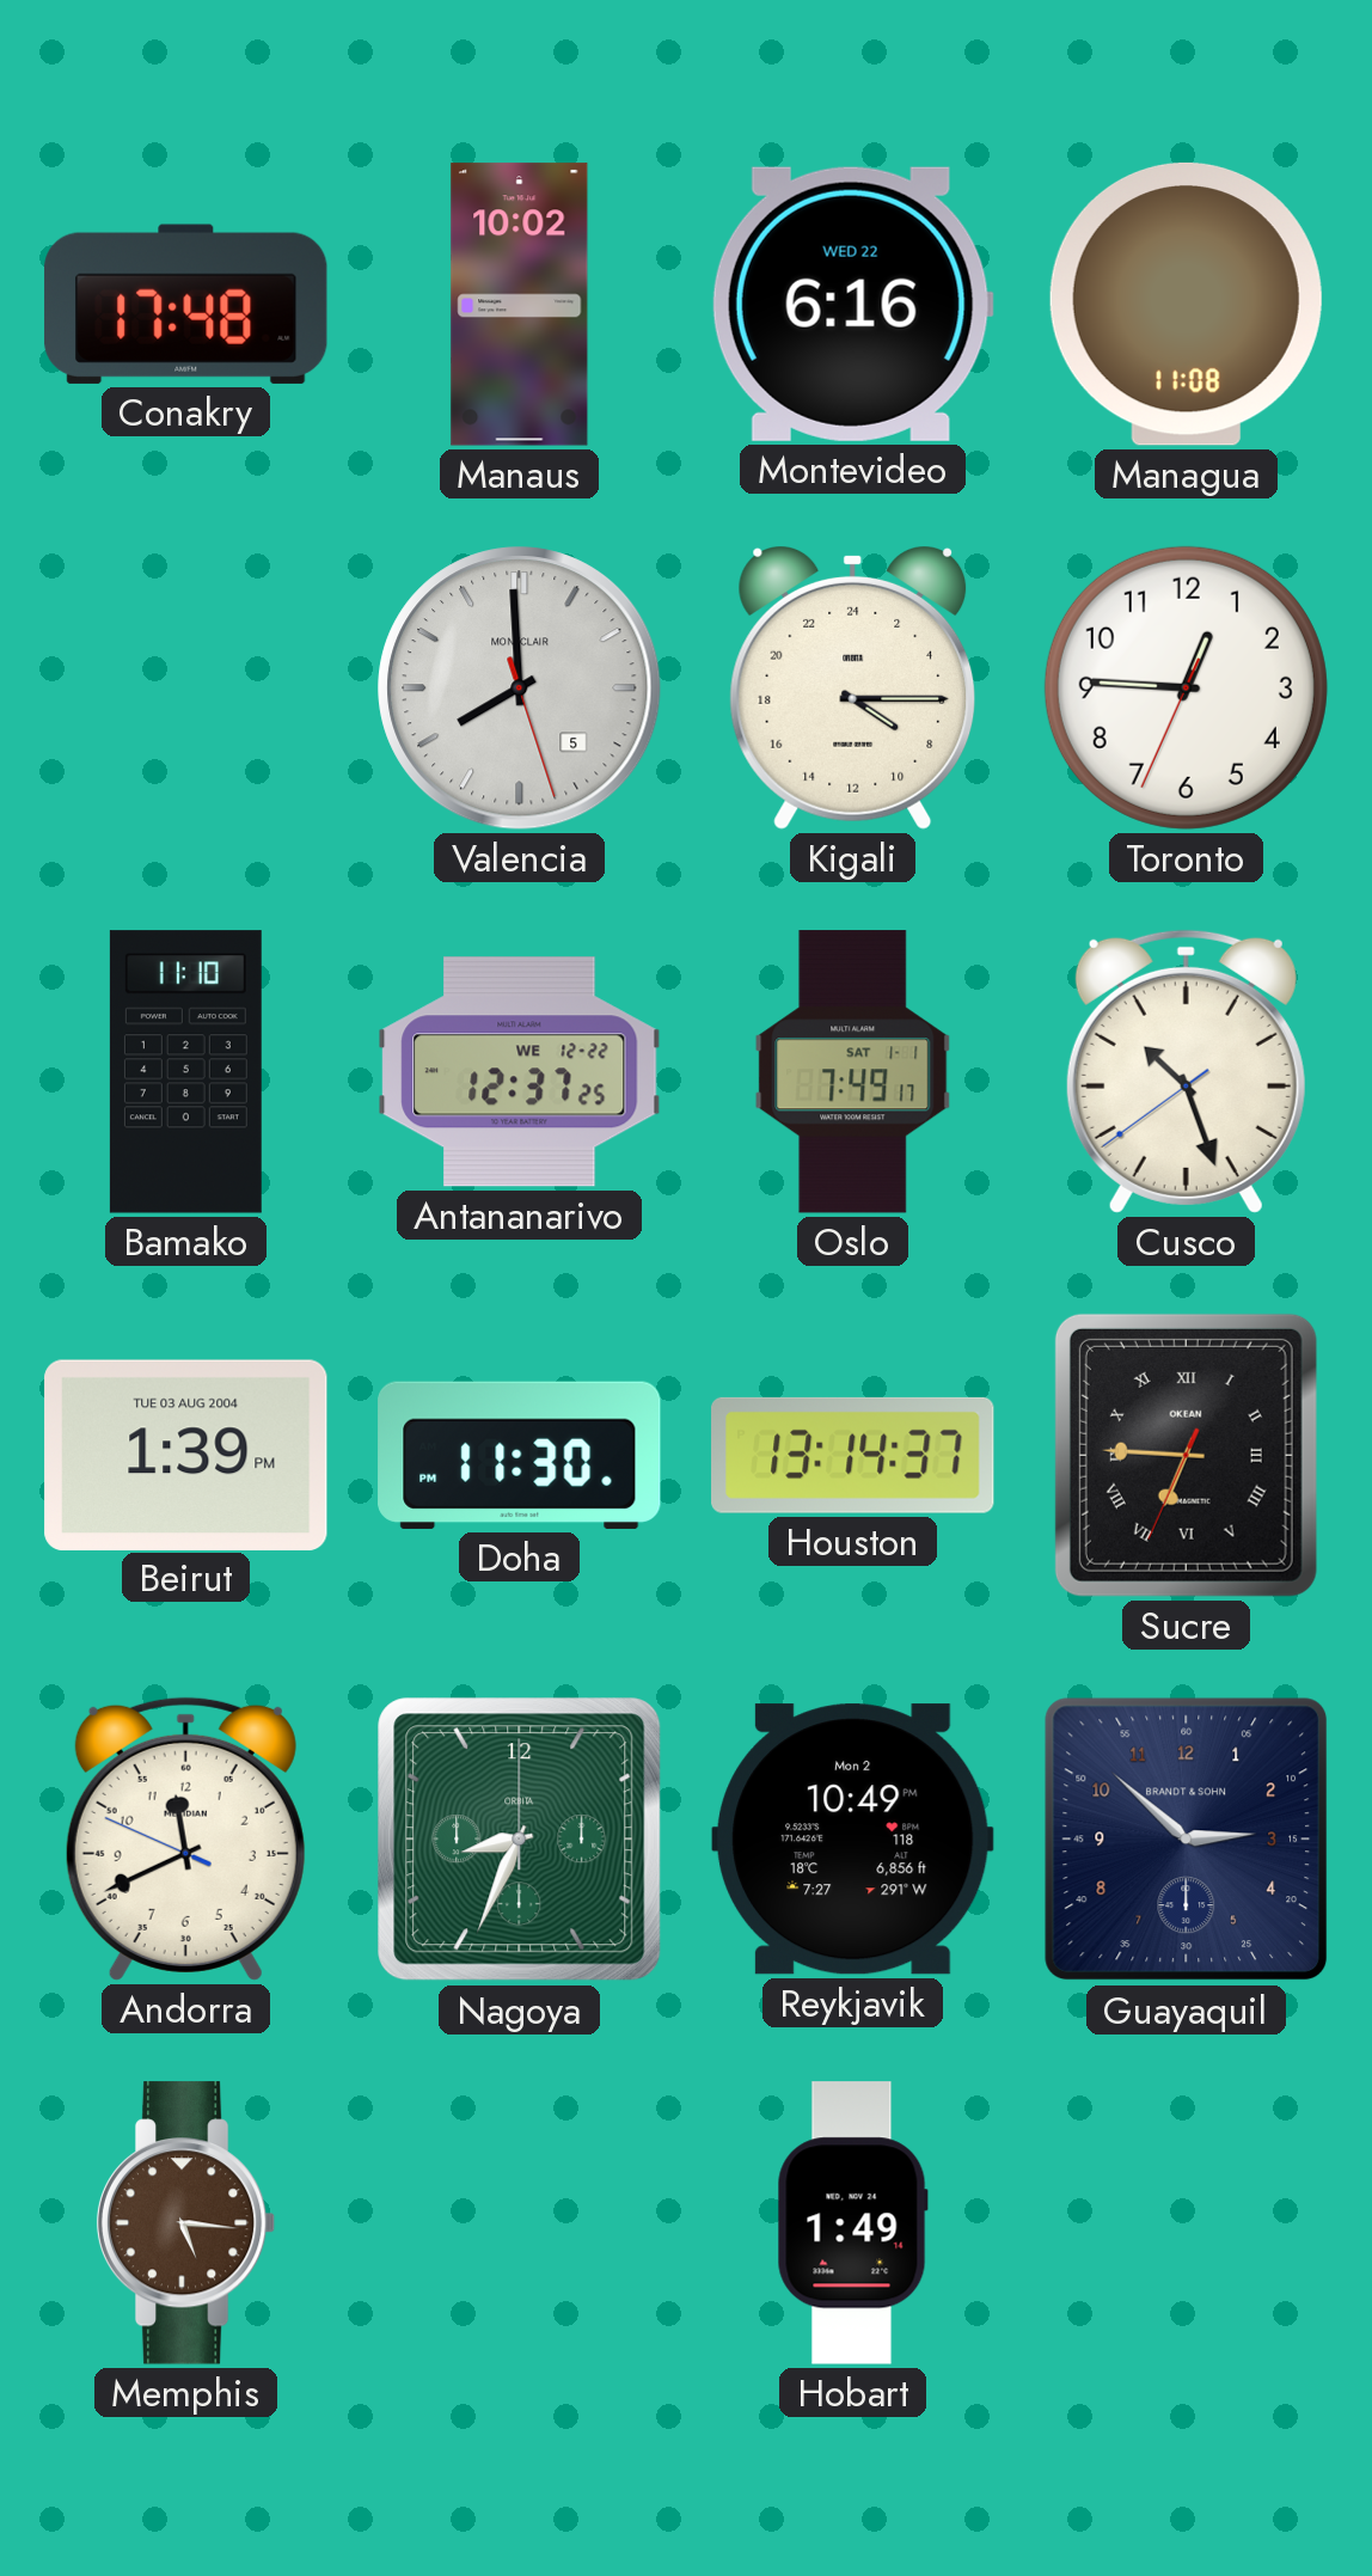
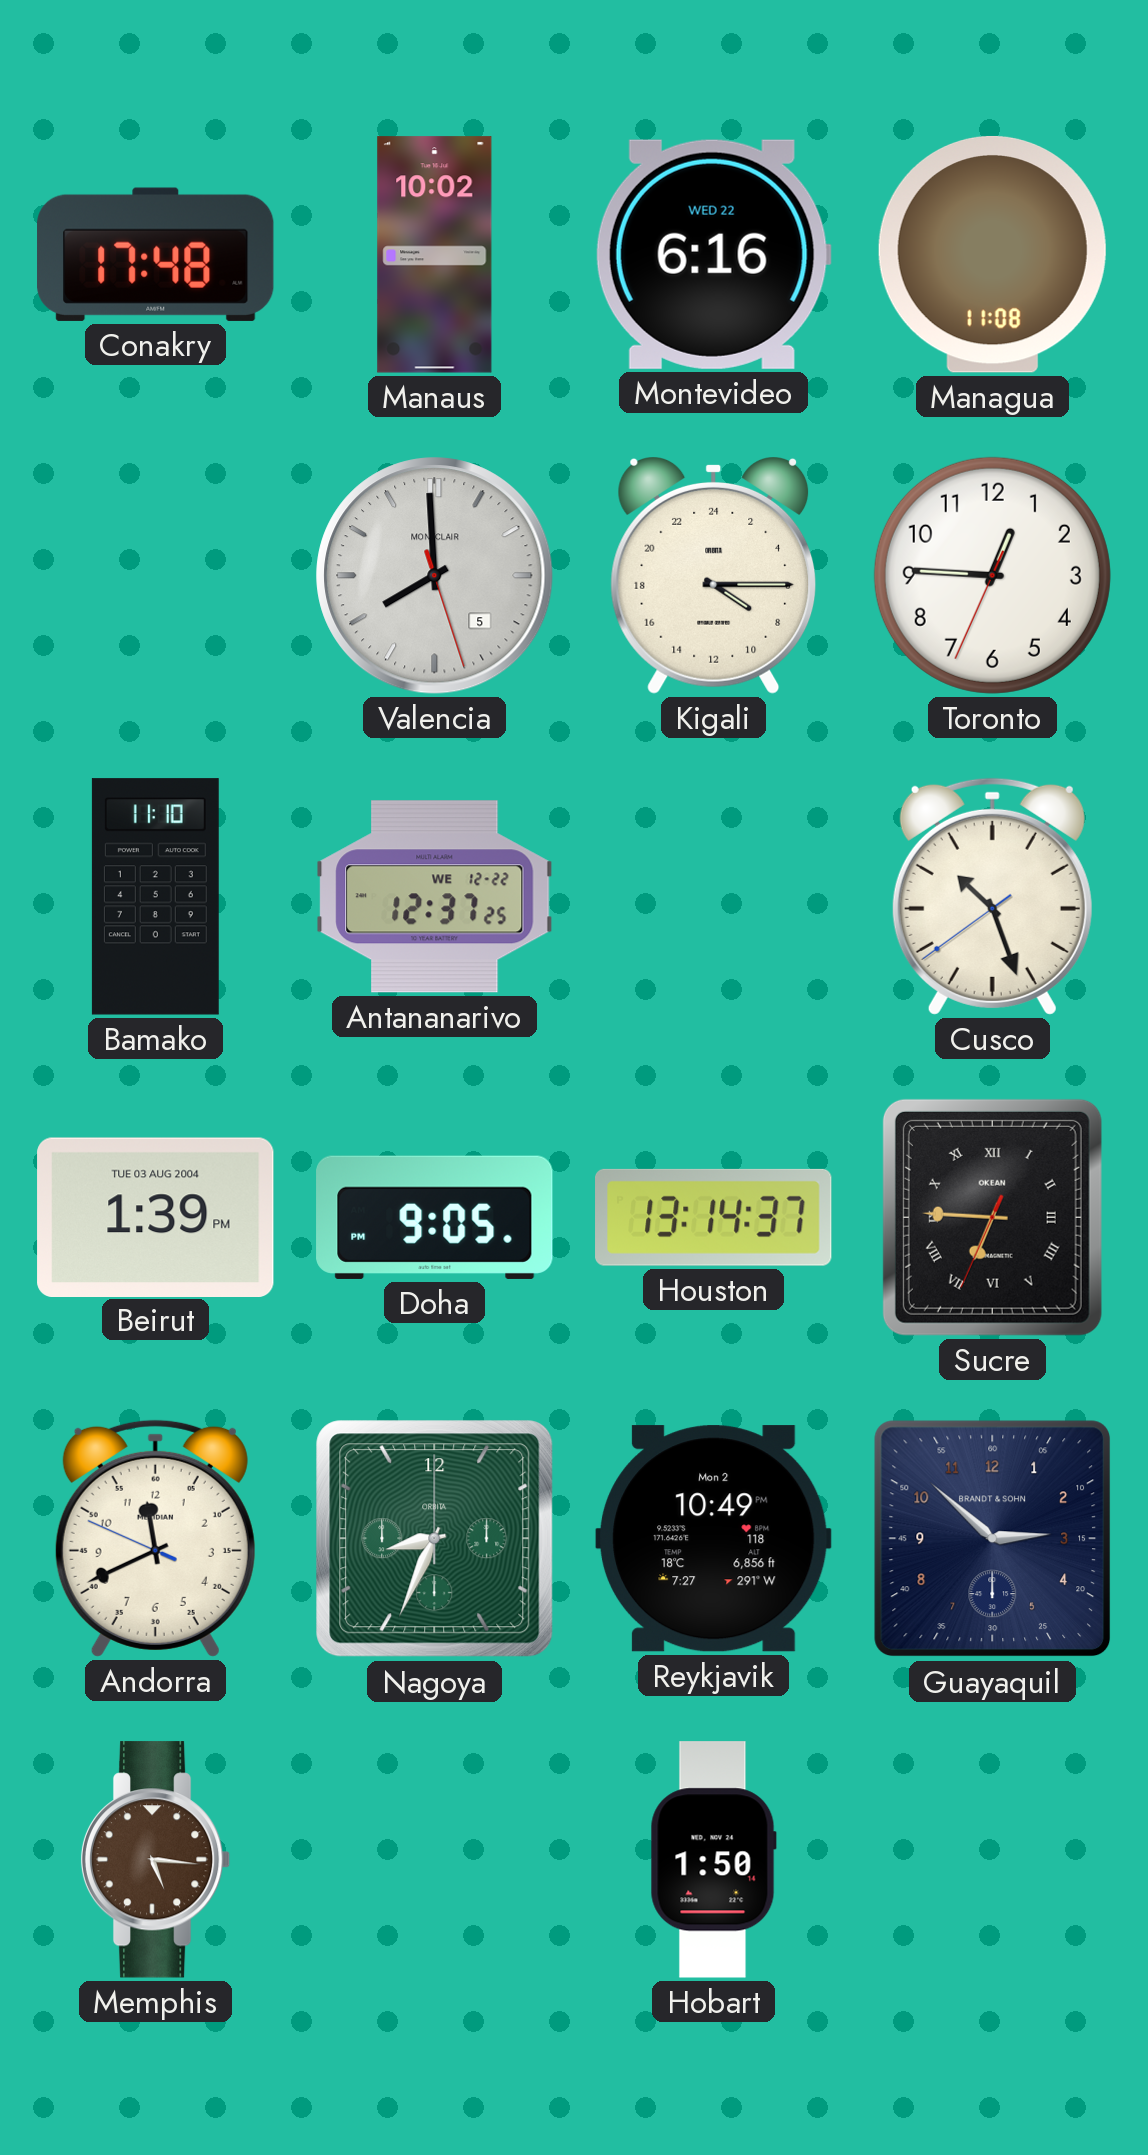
Oslo: 7:49 -> none (853, 1072)
Doha: 11:30 -> 9:05 (435, 1217)
Hobart: 1:49 -> 1:50 (713, 1860)
